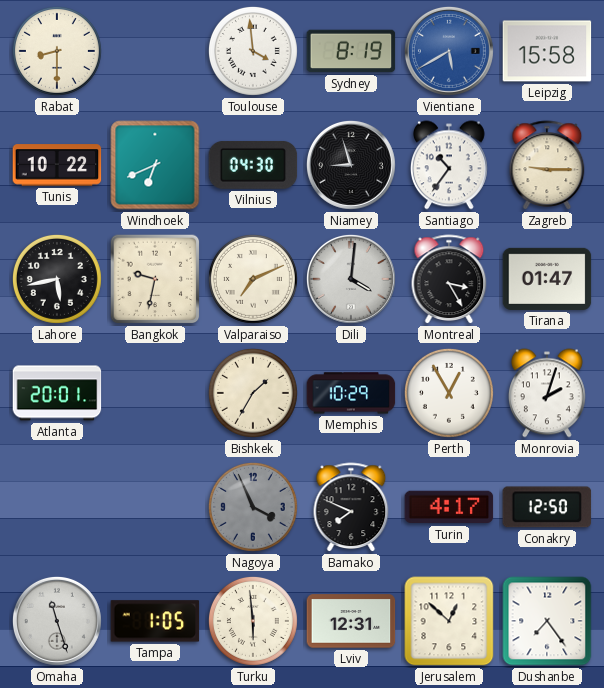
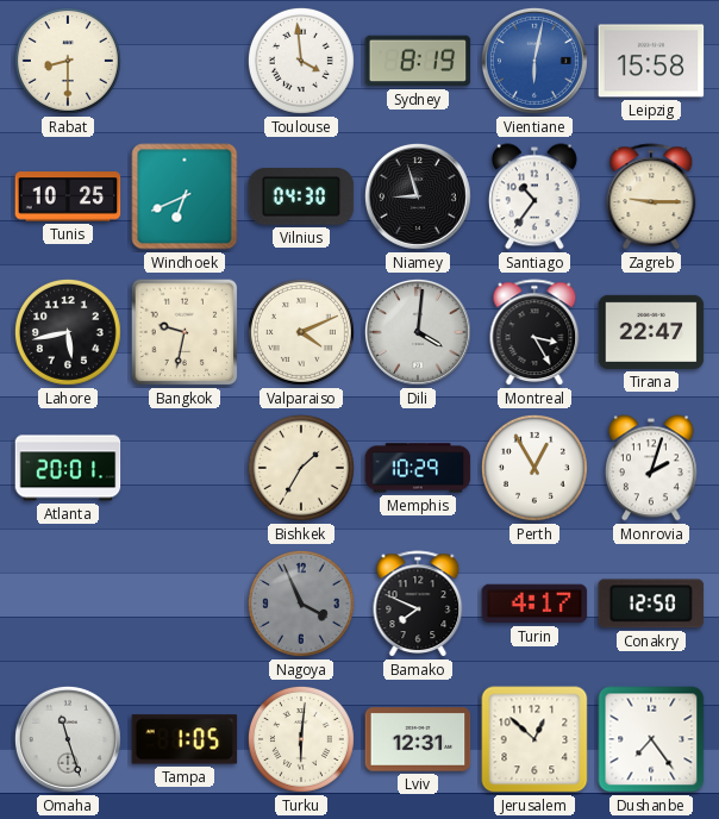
Vientiane: 5:40 -> 6:02 (534, 61)
Tunis: 10:22 -> 10:25 (68, 196)
Valparaiso: 7:11 -> 4:11 (301, 332)
Tirana: 01:47 -> 22:47 (651, 332)
Turku: 5:59 -> 6:01 (301, 739)
